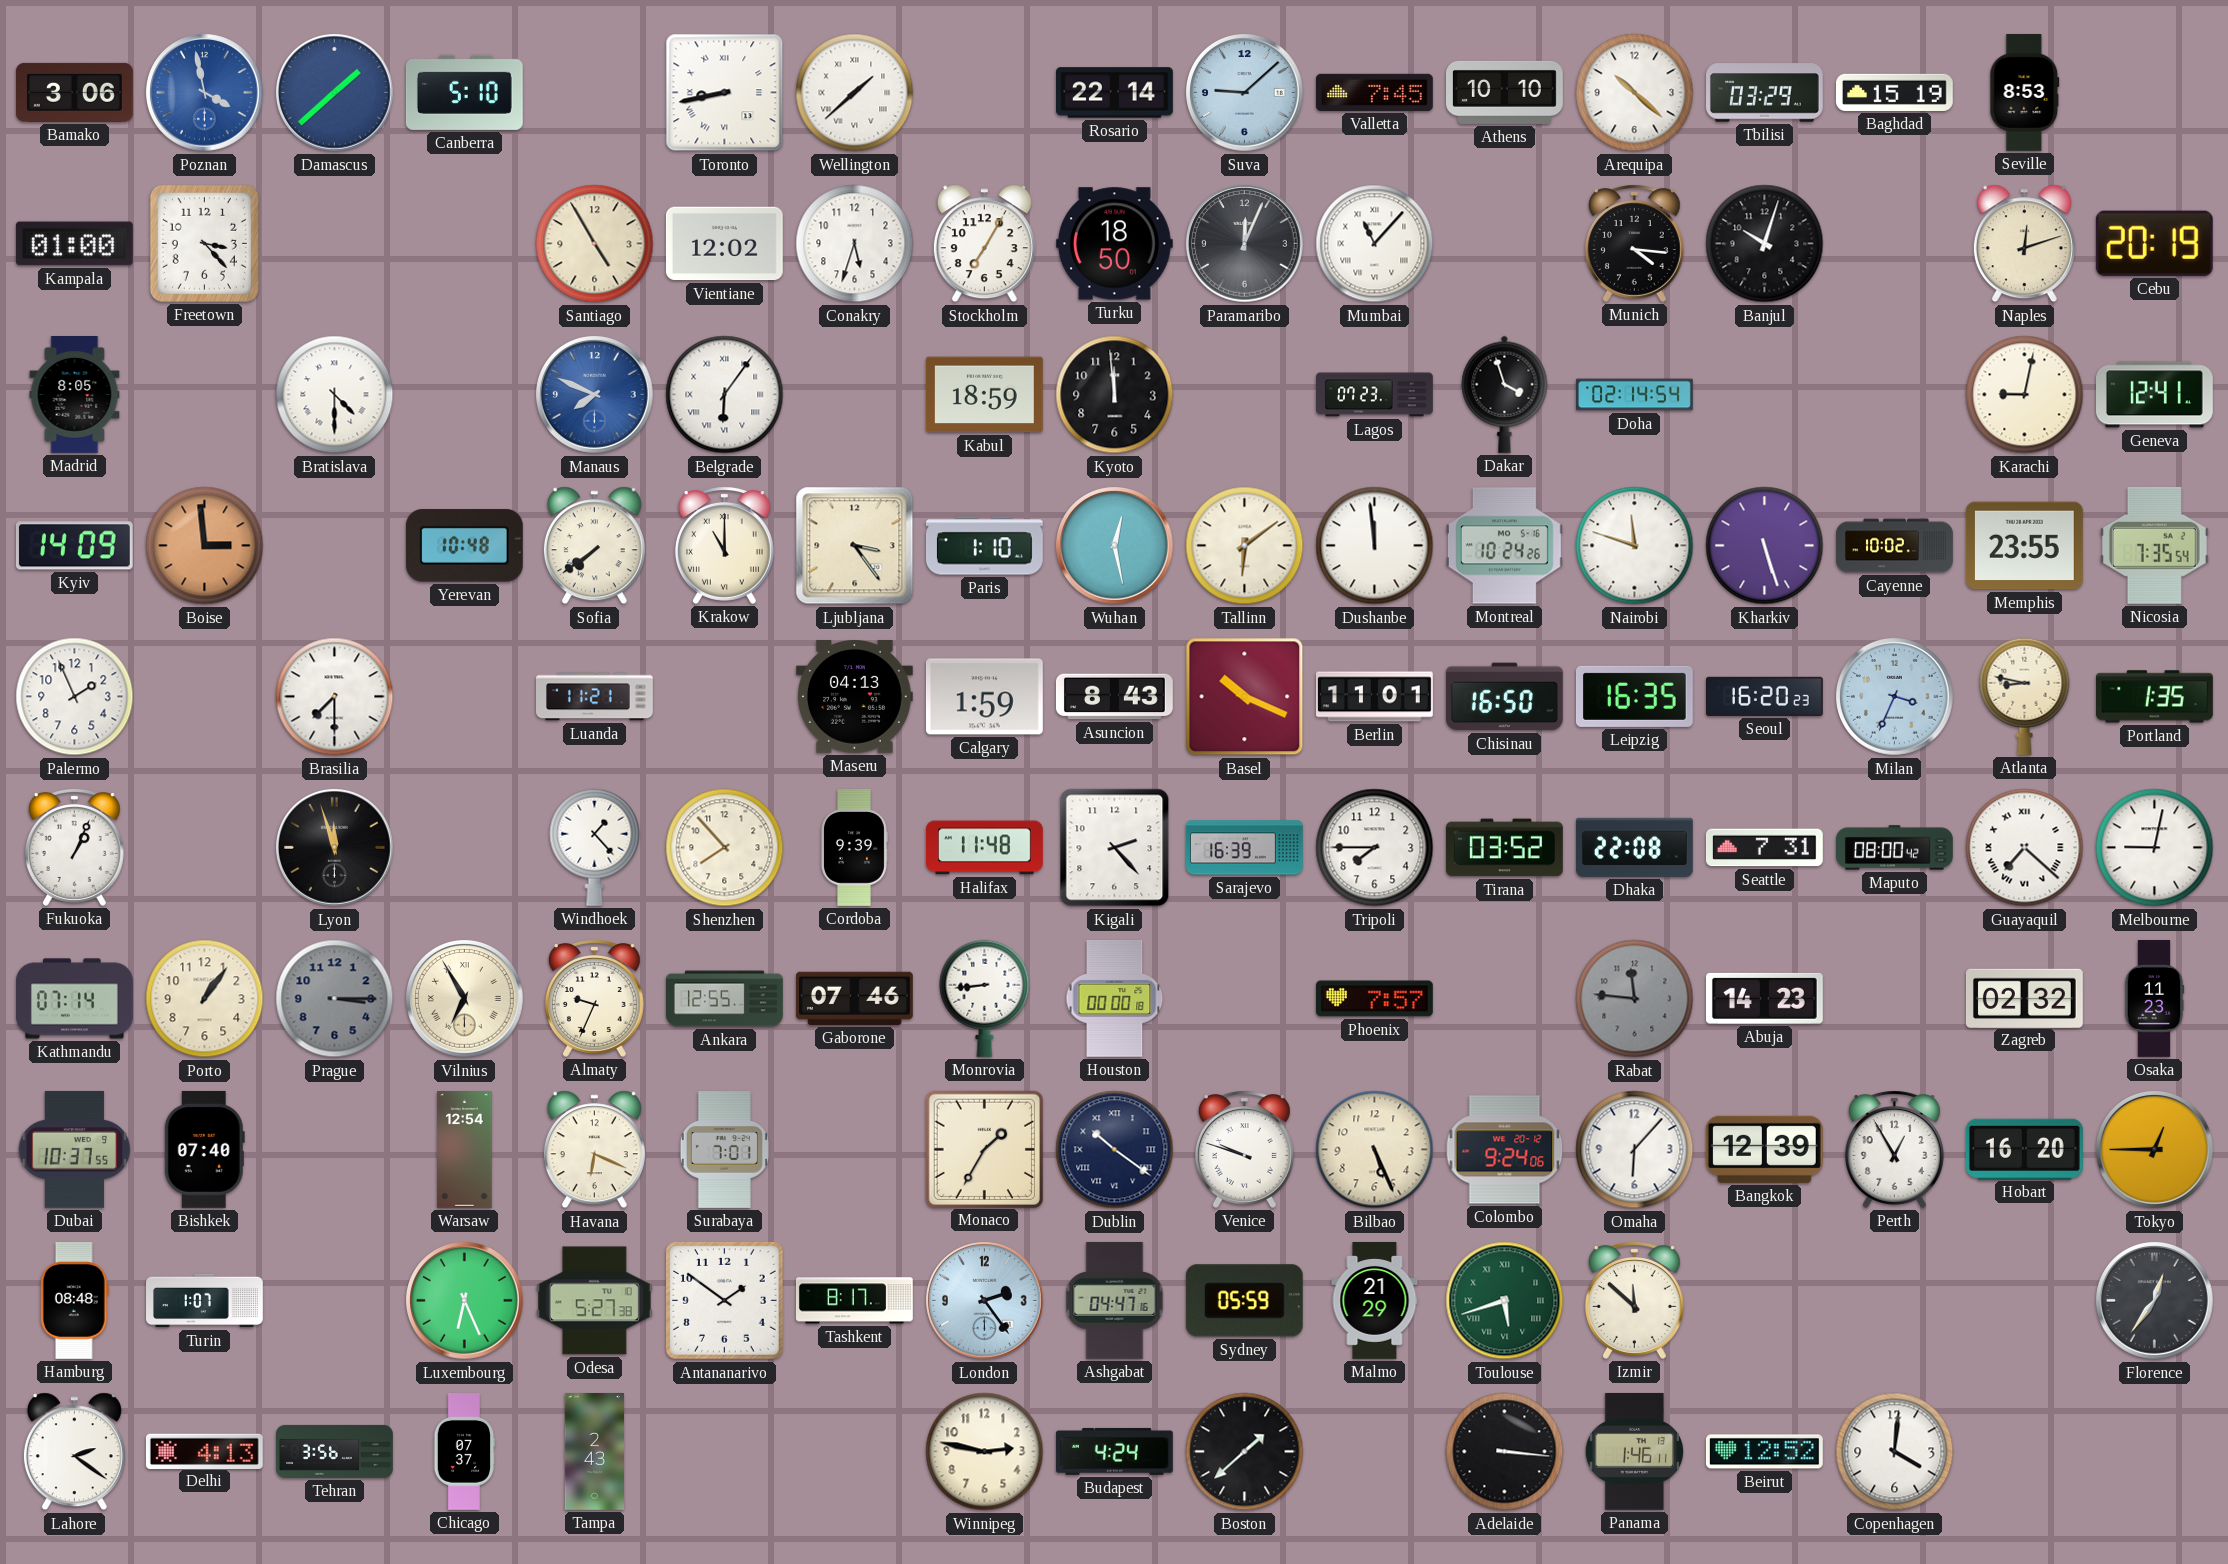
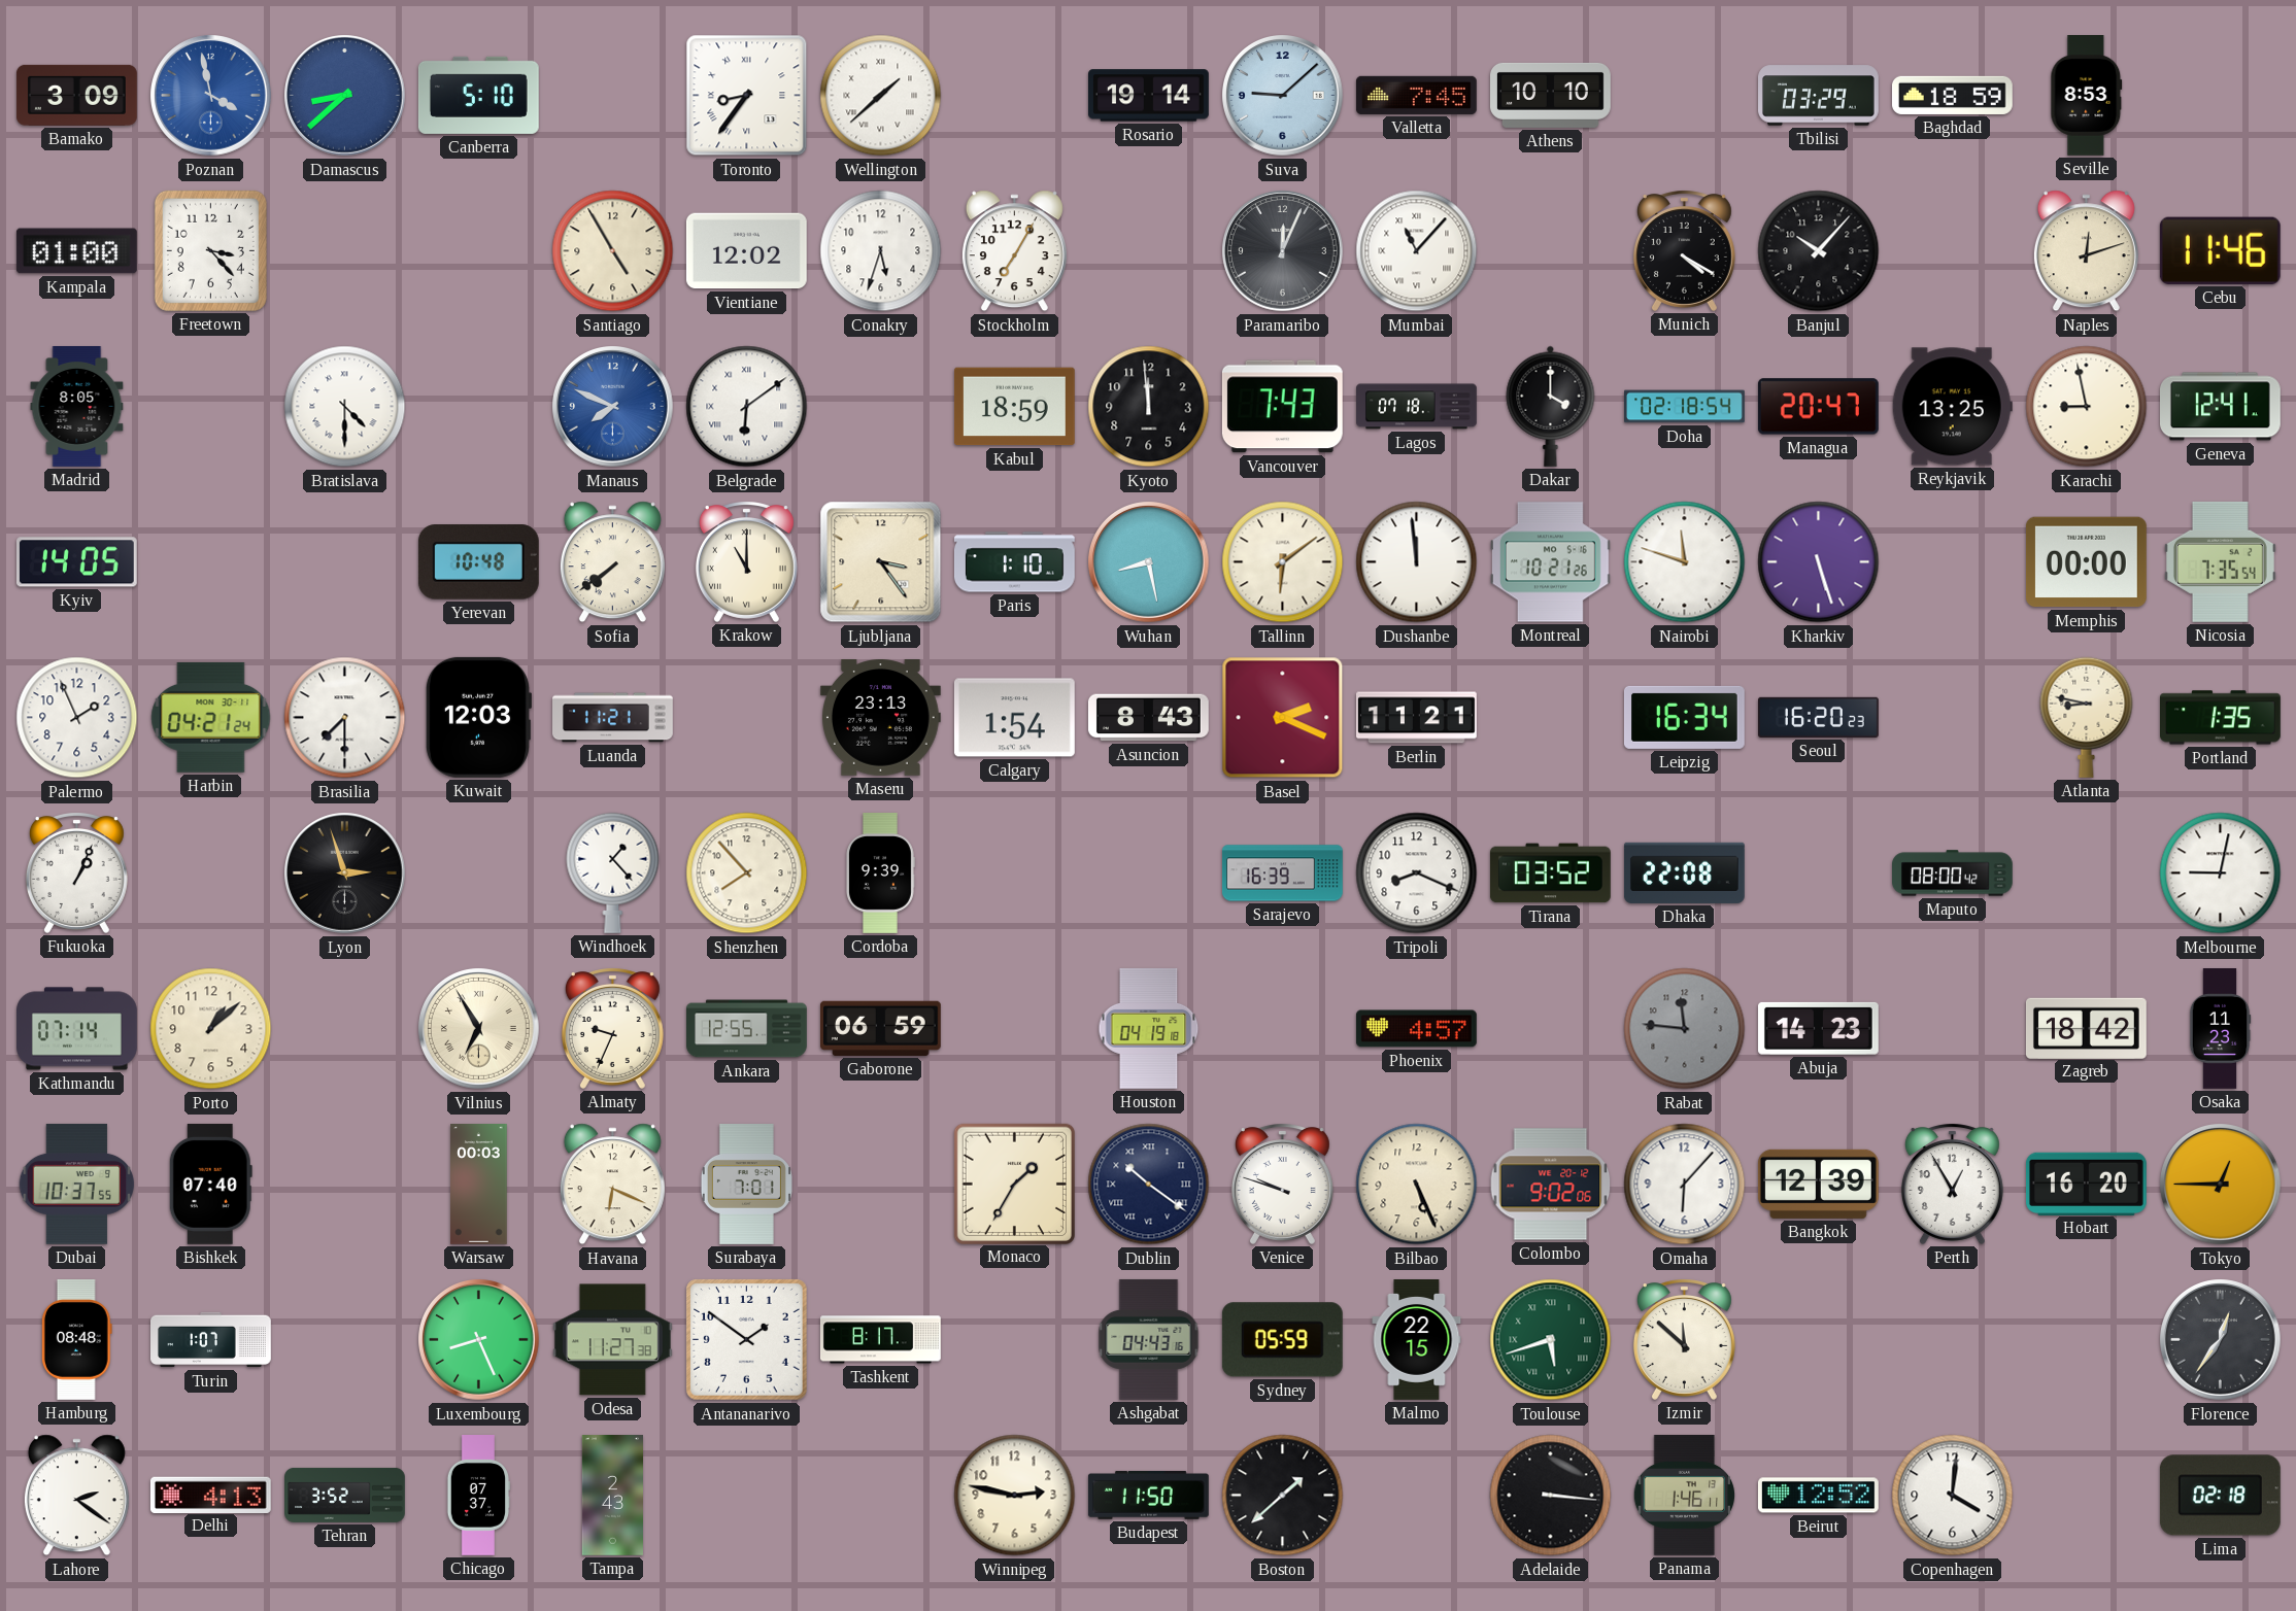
Bamako: 3:06 -> 3:09 (76, 95)
Damascus: 1:38 -> 8:38 (345, 96)
Toronto: 8:43 -> 8:36 (747, 96)
Rosario: 22:14 -> 19:14 (1149, 96)
Arequipa: 10:22 -> none (1635, 93)
Baghdad: 15:19 -> 18:59 (1952, 95)
Turku: 18:50 -> none (1114, 244)
Munich: 4:16 -> 4:20 (1684, 250)
Banjul: 10:03 -> 10:07 (1819, 251)
Cebu: 20:19 -> 11:46 (2220, 250)
Belgrade: 6:06 -> 6:09 (747, 407)
Vancouver: none -> 7:43 (1282, 407)
Lagos: 07:23 -> 07:18 (1417, 407)
Dakar: 3:57 -> 4:00 (1551, 406)
Doha: 02:14 -> 02:18 (1685, 407)
Managua: none -> 20:47 (1818, 407)
Reykjavik: none -> 13:25 (1952, 407)
Karachi: 9:02 -> 8:58 (2087, 407)
Kyiv: 14:09 -> 14:05 (76, 562)
Boise: 2:59 -> none (205, 546)
Wuhan: 12:28 -> 8:28 (1149, 562)
Montreal: 10:24 -> 10:21 (1550, 562)
Cayenne: 10:02 -> none (1895, 546)
Memphis: 23:55 -> 00:00 (2086, 562)
Harbin: none -> 04:21 (211, 717)
Kuwait: none -> 12:03 (477, 717)
Maseru: 04:13 -> 23:13 (880, 718)
Calgary: 1:59 -> 1:54 (1014, 718)
Basel: 10:19 -> 2:19 (1283, 718)
Berlin: 11:01 -> 11:21 (1417, 718)
Chisinau: 16:50 -> none (1504, 697)
Leipzig: 16:35 -> 16:34 (1684, 717)
Milan: 3:34 -> none (1895, 697)
Lyon: 11:57 -> 2:57 (345, 873)
Halifax: 11:48 -> none (984, 848)
Kigali: 2:23 -> none (1115, 848)
Tripoli: 7:45 -> 8:19 (1417, 873)
Seattle: 7:31 -> none (1764, 848)
Guayaquil: 7:22 -> none (2025, 848)
Porto: 1:06 -> 1:08 (211, 1029)
Prague: 3:15 -> none (335, 999)
Gaborone: 07:46 -> 06:59 (880, 1028)
Monrovia: 8:44 -> none (985, 998)
Houston: 00:00 -> 04:19 (1149, 1029)
Phoenix: 7:57 -> 4:57 (1416, 1029)
Zagreb: 02:32 -> 18:42 (2086, 1028)
Warsaw: 12:54 -> 00:03 (479, 1185)
Colombo: 9:24 -> 9:02 (1551, 1185)
Luxembourg: 6:26 -> 8:26 (479, 1340)
Odesa: 5:27 -> 11:27 (612, 1340)
London: 2:24 -> none (985, 1301)
Ashgabat: 04:47 -> 04:43 (1149, 1340)
Malmo: 21:29 -> 22:15 (1417, 1340)
Tehran: 3:56 -> 3:52 (345, 1495)
Budapest: 4:24 -> 11:50 (1148, 1495)
Lima: none -> 02:18 (2220, 1496)
